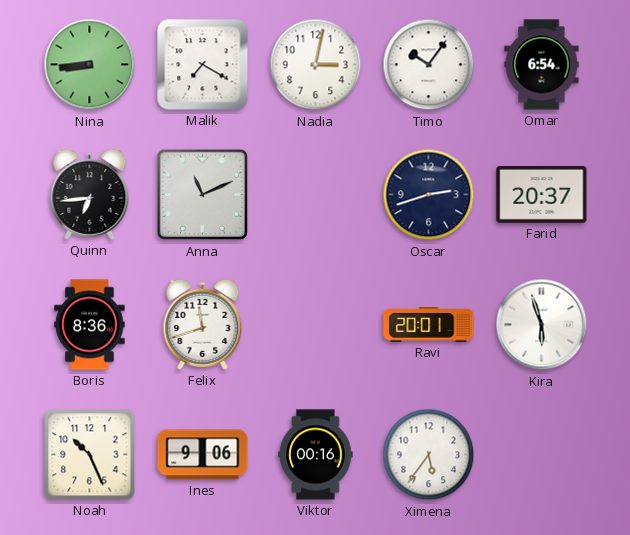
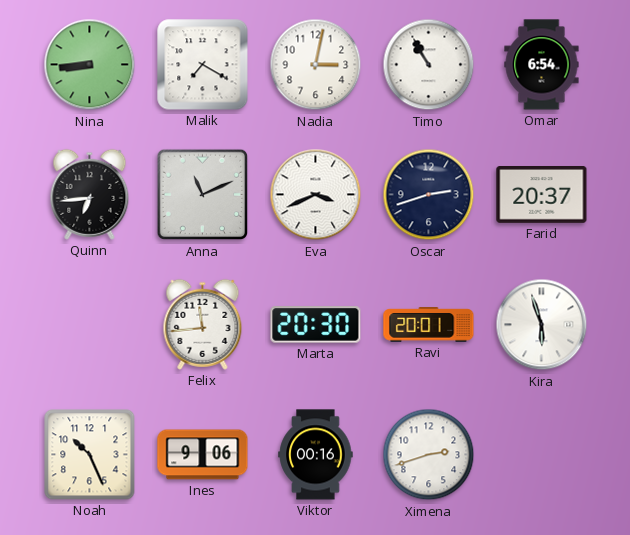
Timo: 10:06 -> 10:55 (429, 65)
Eva: none -> 3:41 (316, 195)
Boris: 8:36 -> none (90, 325)
Felix: 11:42 -> 11:44 (203, 324)
Marta: none -> 20:30 (316, 325)
Ximena: 5:36 -> 2:42 (429, 455)
